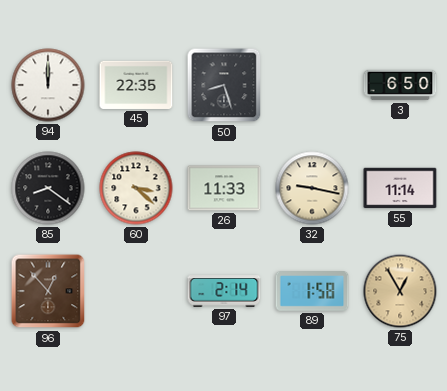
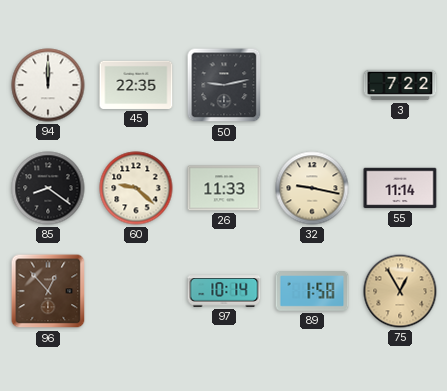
50: 8:27 -> 9:13 (224, 85)
3: 6:50 -> 7:22 (400, 85)
60: 3:22 -> 9:22 (136, 188)
97: 2:14 -> 10:14 (224, 291)
